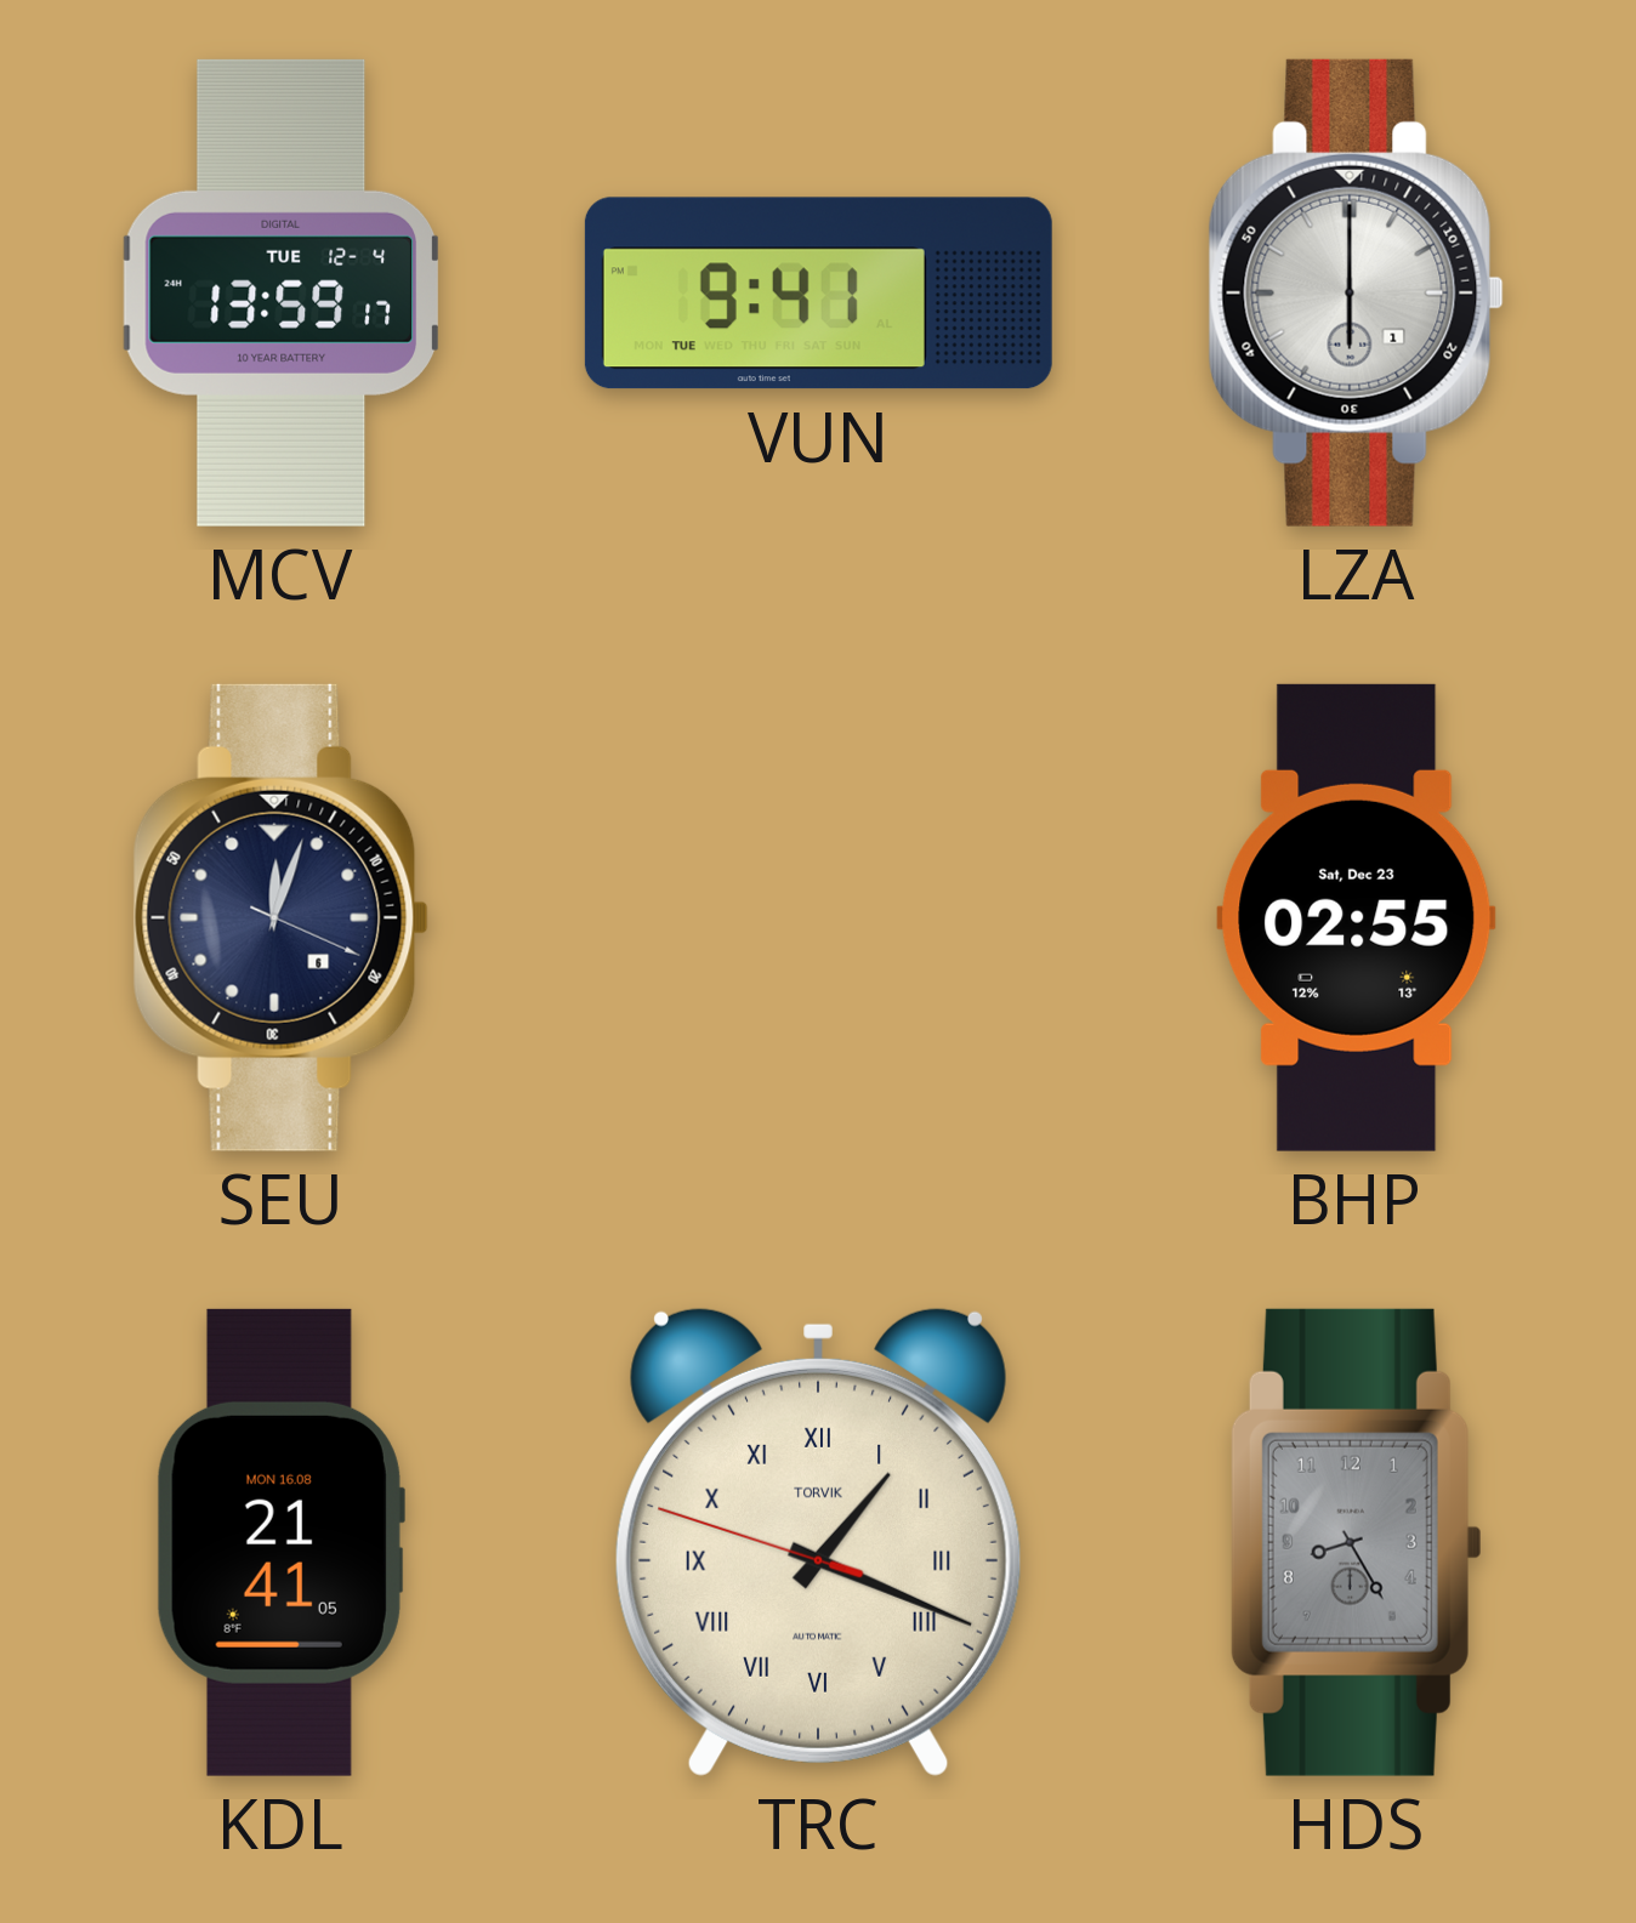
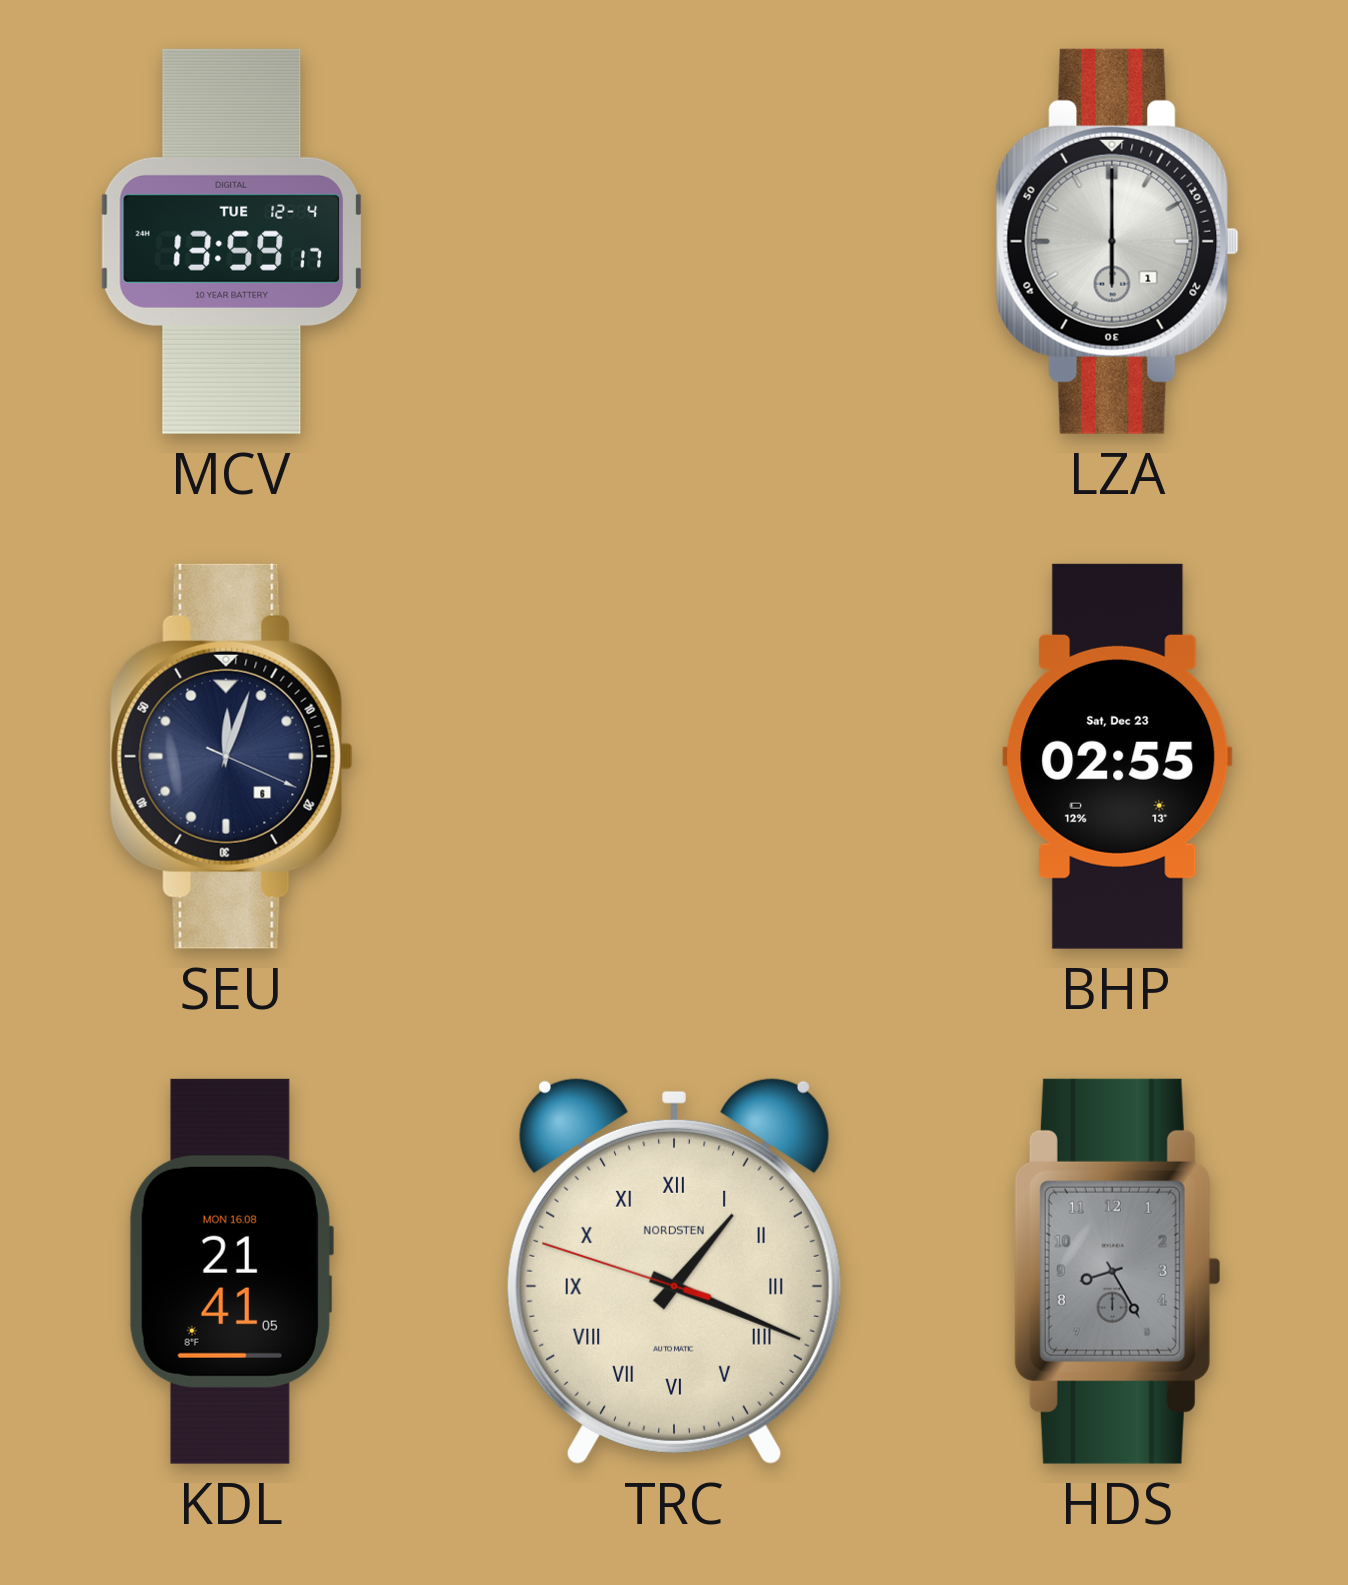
VUN: 9:41 -> none (818, 294)
TRC brand: TORVIK -> NORDSTEN (674, 1271)
